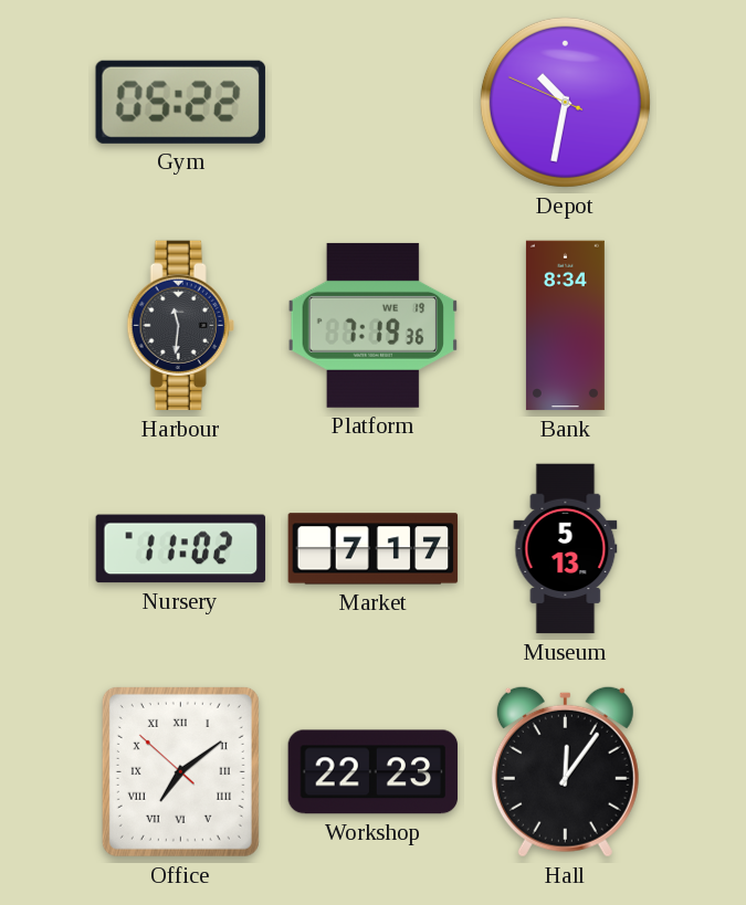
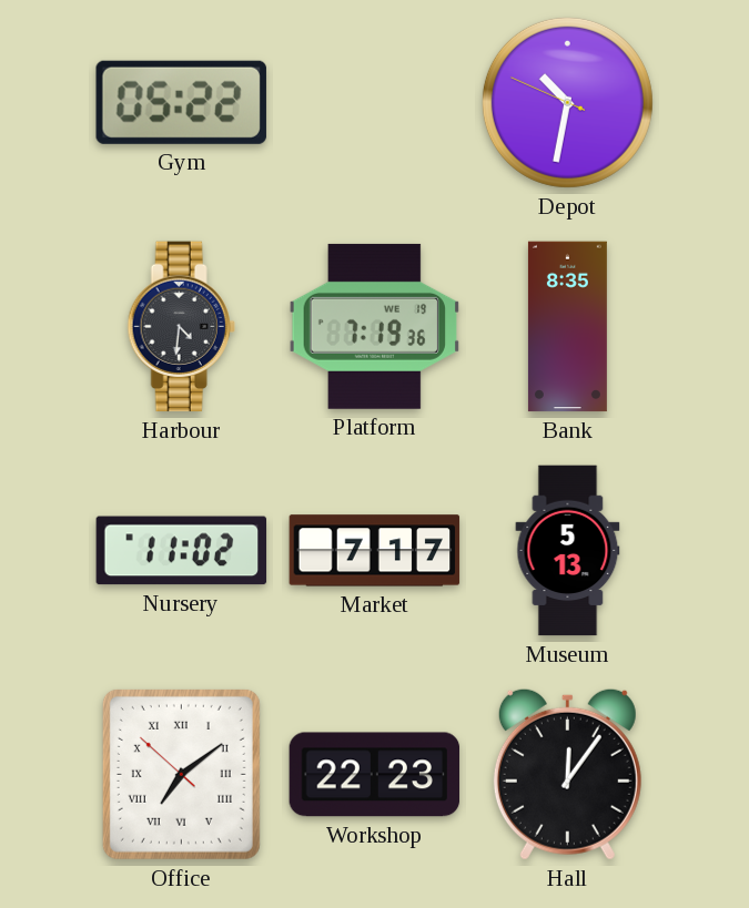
Harbour: 11:31 -> 4:31 (181, 327)
Bank: 8:34 -> 8:35 (567, 327)
